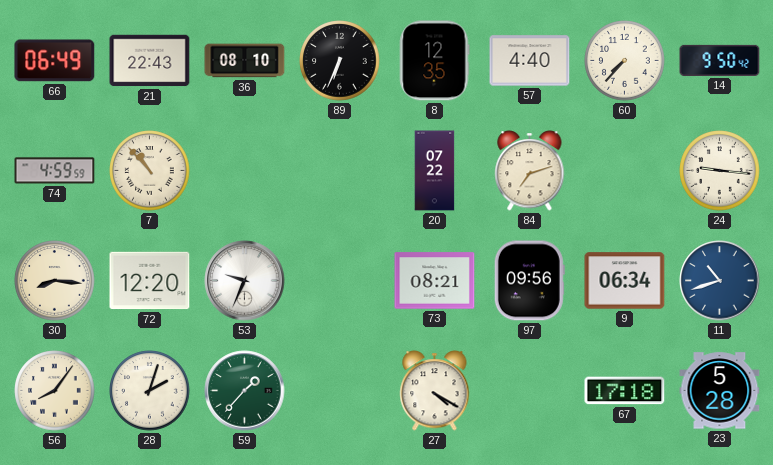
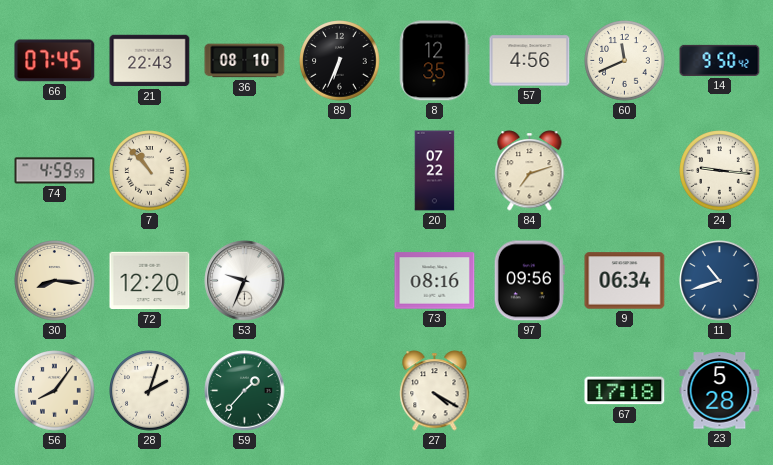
66: 06:49 -> 07:45 (55, 61)
57: 4:40 -> 4:56 (530, 61)
60: 7:37 -> 11:41 (625, 61)
73: 08:21 -> 08:16 (435, 281)
